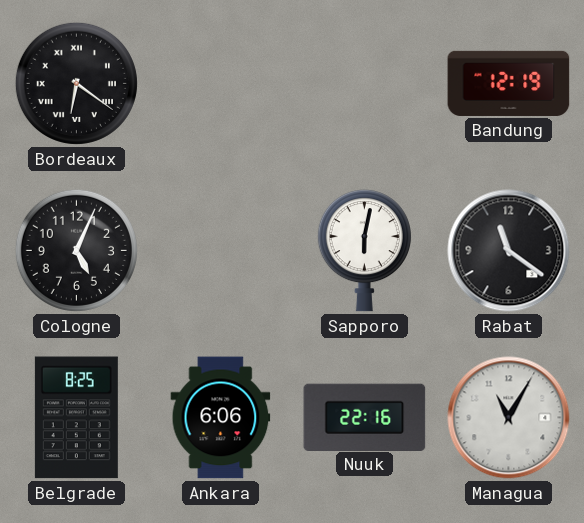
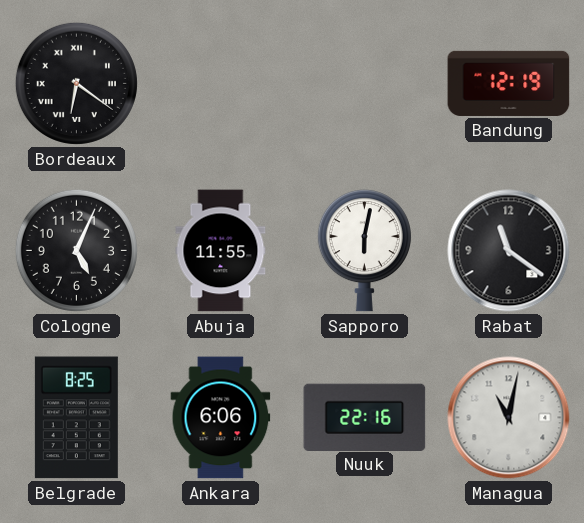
Abuja: none -> 11:55 (221, 251)
Managua: 11:05 -> 11:02 (509, 418)
